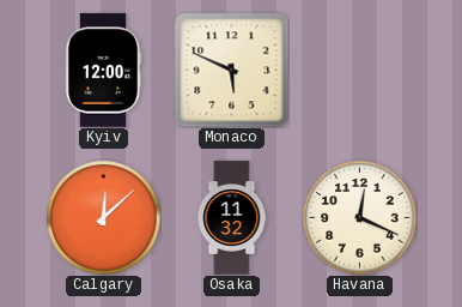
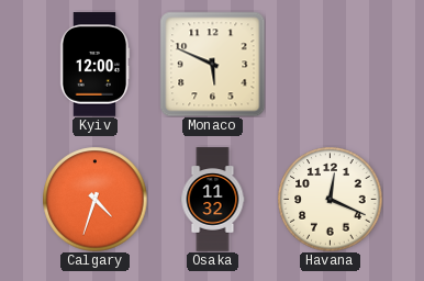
Calgary: 12:08 -> 4:33 (94, 199)
